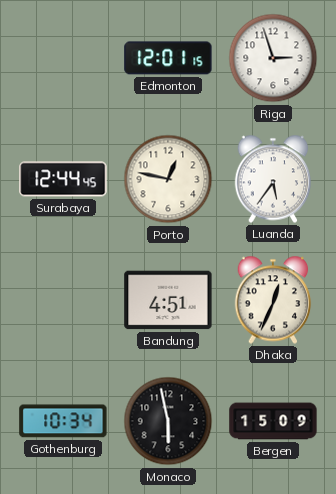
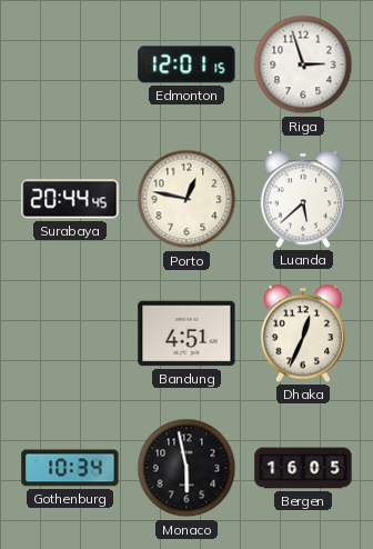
Surabaya: 12:44 -> 20:44 (70, 199)
Luanda: 5:36 -> 5:38 (303, 199)
Bergen: 15:09 -> 16:05 (303, 468)
